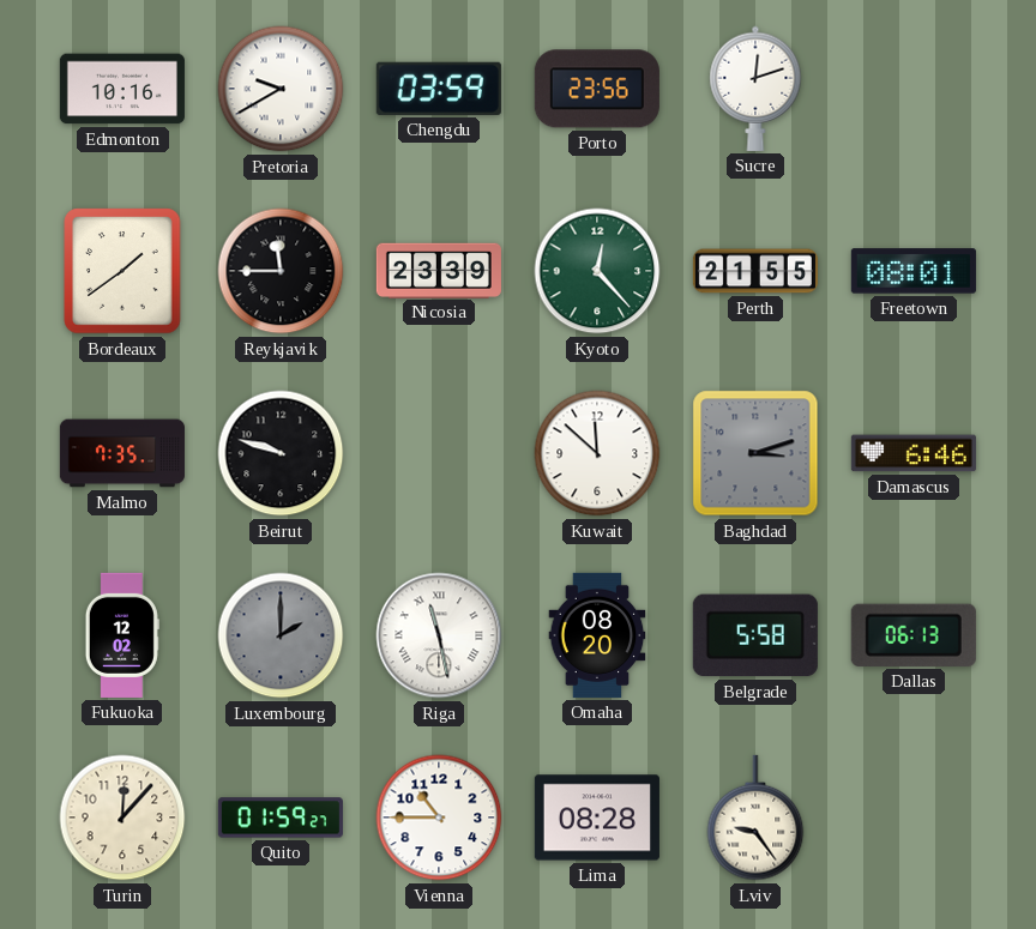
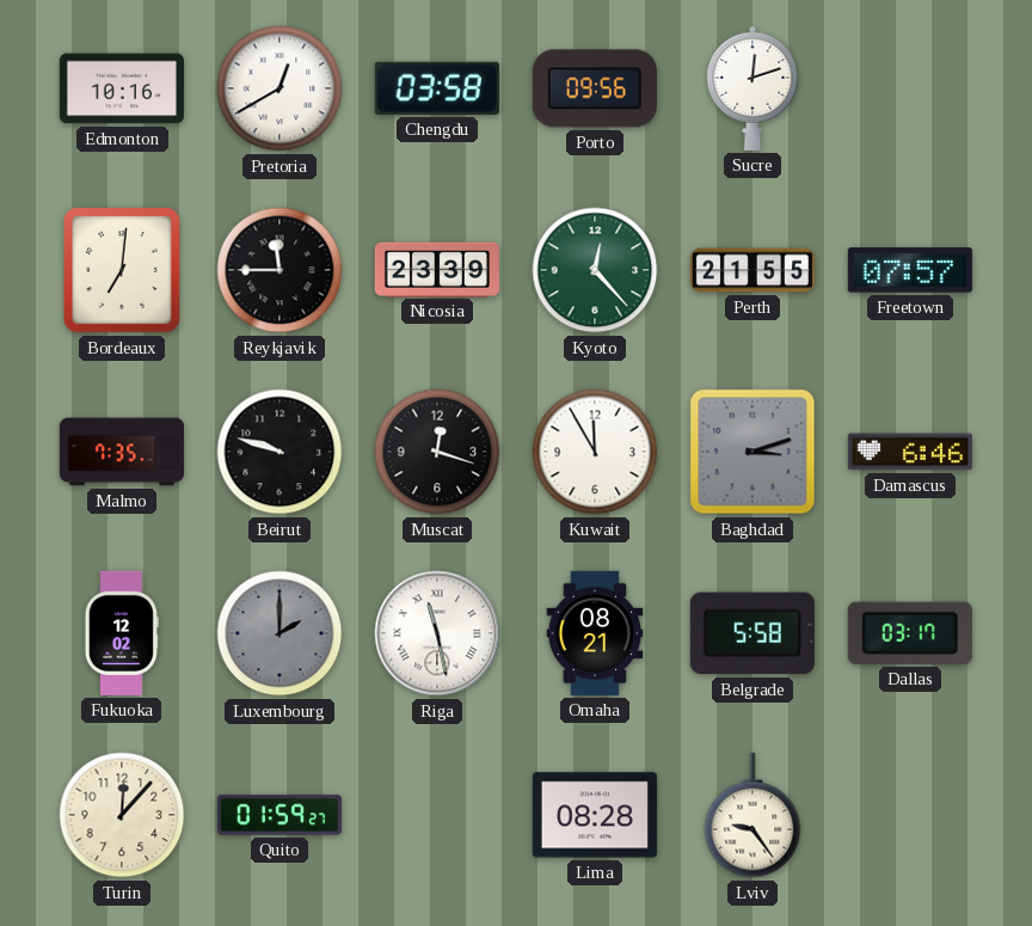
Pretoria: 9:40 -> 12:40 (279, 88)
Chengdu: 03:59 -> 03:58 (437, 88)
Porto: 23:56 -> 09:56 (595, 88)
Bordeaux: 1:39 -> 7:01 (122, 270)
Freetown: 08:01 -> 07:57 (910, 270)
Muscat: none -> 12:18 (437, 452)
Kuwait: 11:52 -> 11:55 (595, 452)
Omaha: 08:20 -> 08:21 (595, 633)
Dallas: 06:13 -> 03:17 (910, 633)
Vienna: 10:45 -> none (439, 818)
